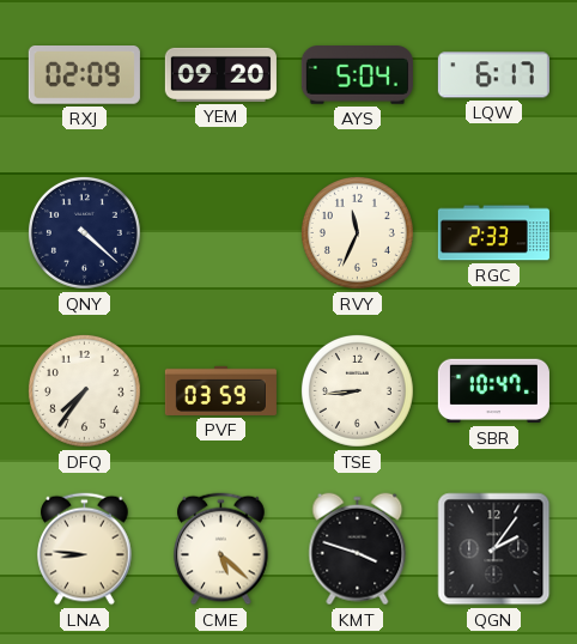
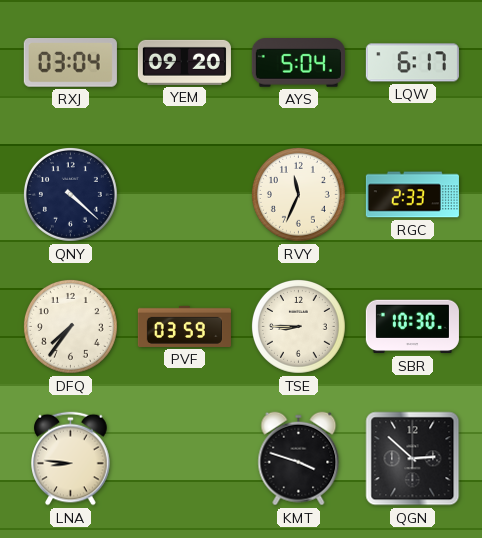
RXJ: 02:09 -> 03:04 (70, 63)
TSE: 8:44 -> 8:45 (298, 326)
SBR: 10:47 -> 10:30 (412, 327)
CME: 5:22 -> none (221, 549)
QGN: 2:06 -> 2:52 (413, 459)
